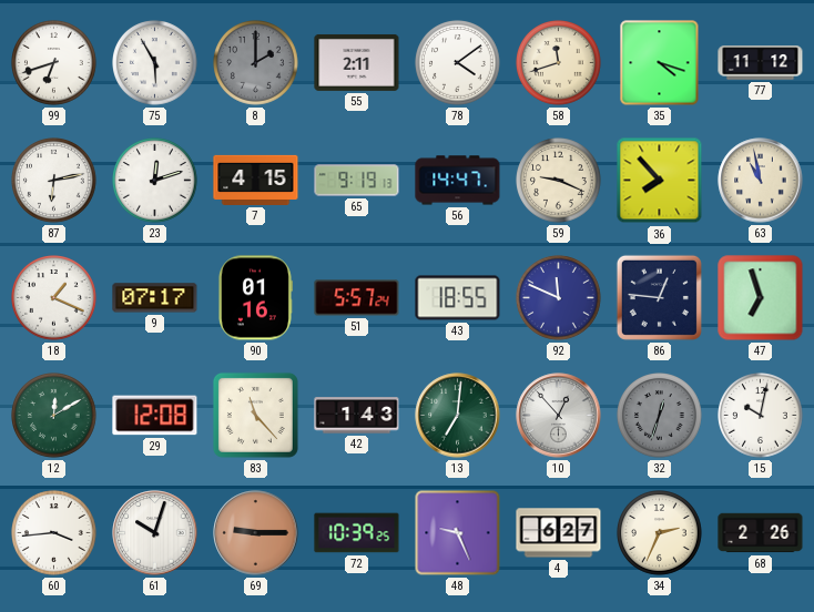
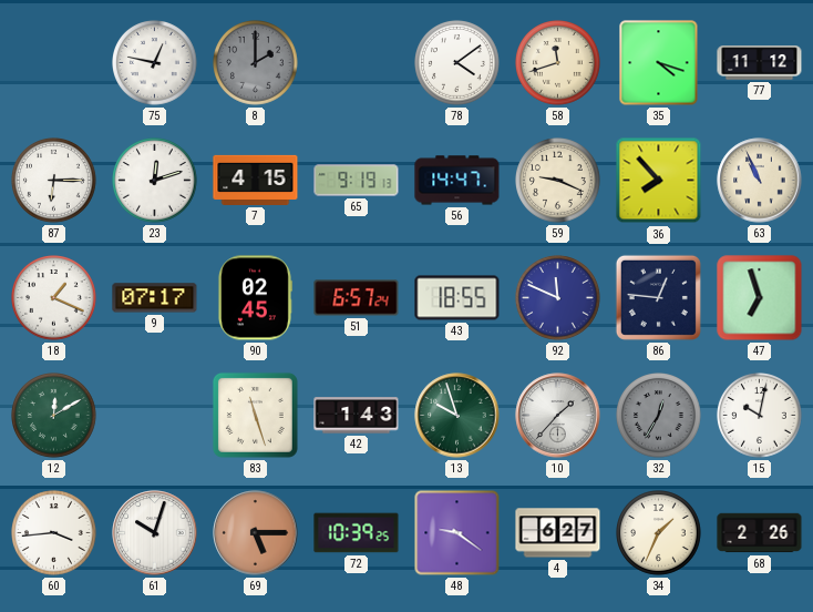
99: 6:42 -> none (54, 63)
75: 5:55 -> 12:47 (155, 63)
55: 2:11 -> none (357, 62)
87: 6:13 -> 6:15 (54, 181)
63: 10:58 -> 10:56 (760, 181)
90: 01:16 -> 02:45 (255, 298)
51: 5:57 -> 6:57 (357, 298)
29: 12:08 -> none (155, 416)
83: 11:23 -> 11:27 (255, 415)
13: 7:01 -> 9:57 (457, 416)
10: 12:53 -> 1:37 (558, 416)
32: 12:33 -> 12:35 (659, 416)
69: 9:15 -> 5:15 (256, 533)
48: 9:26 -> 9:21 (457, 533)
34: 2:34 -> 1:34 (659, 533)
